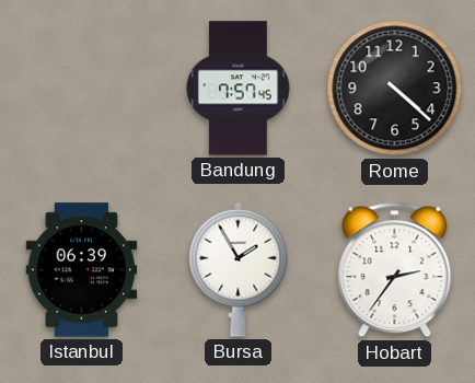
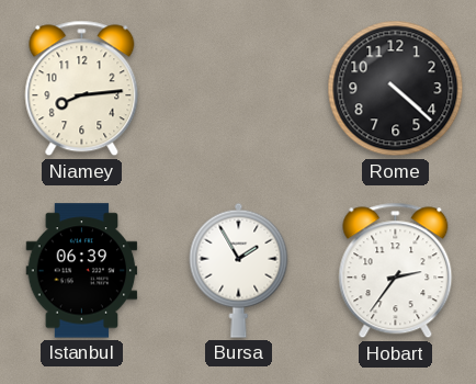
Niamey: none -> 8:14 (82, 89)
Bandung: 7:57 -> none (239, 89)
